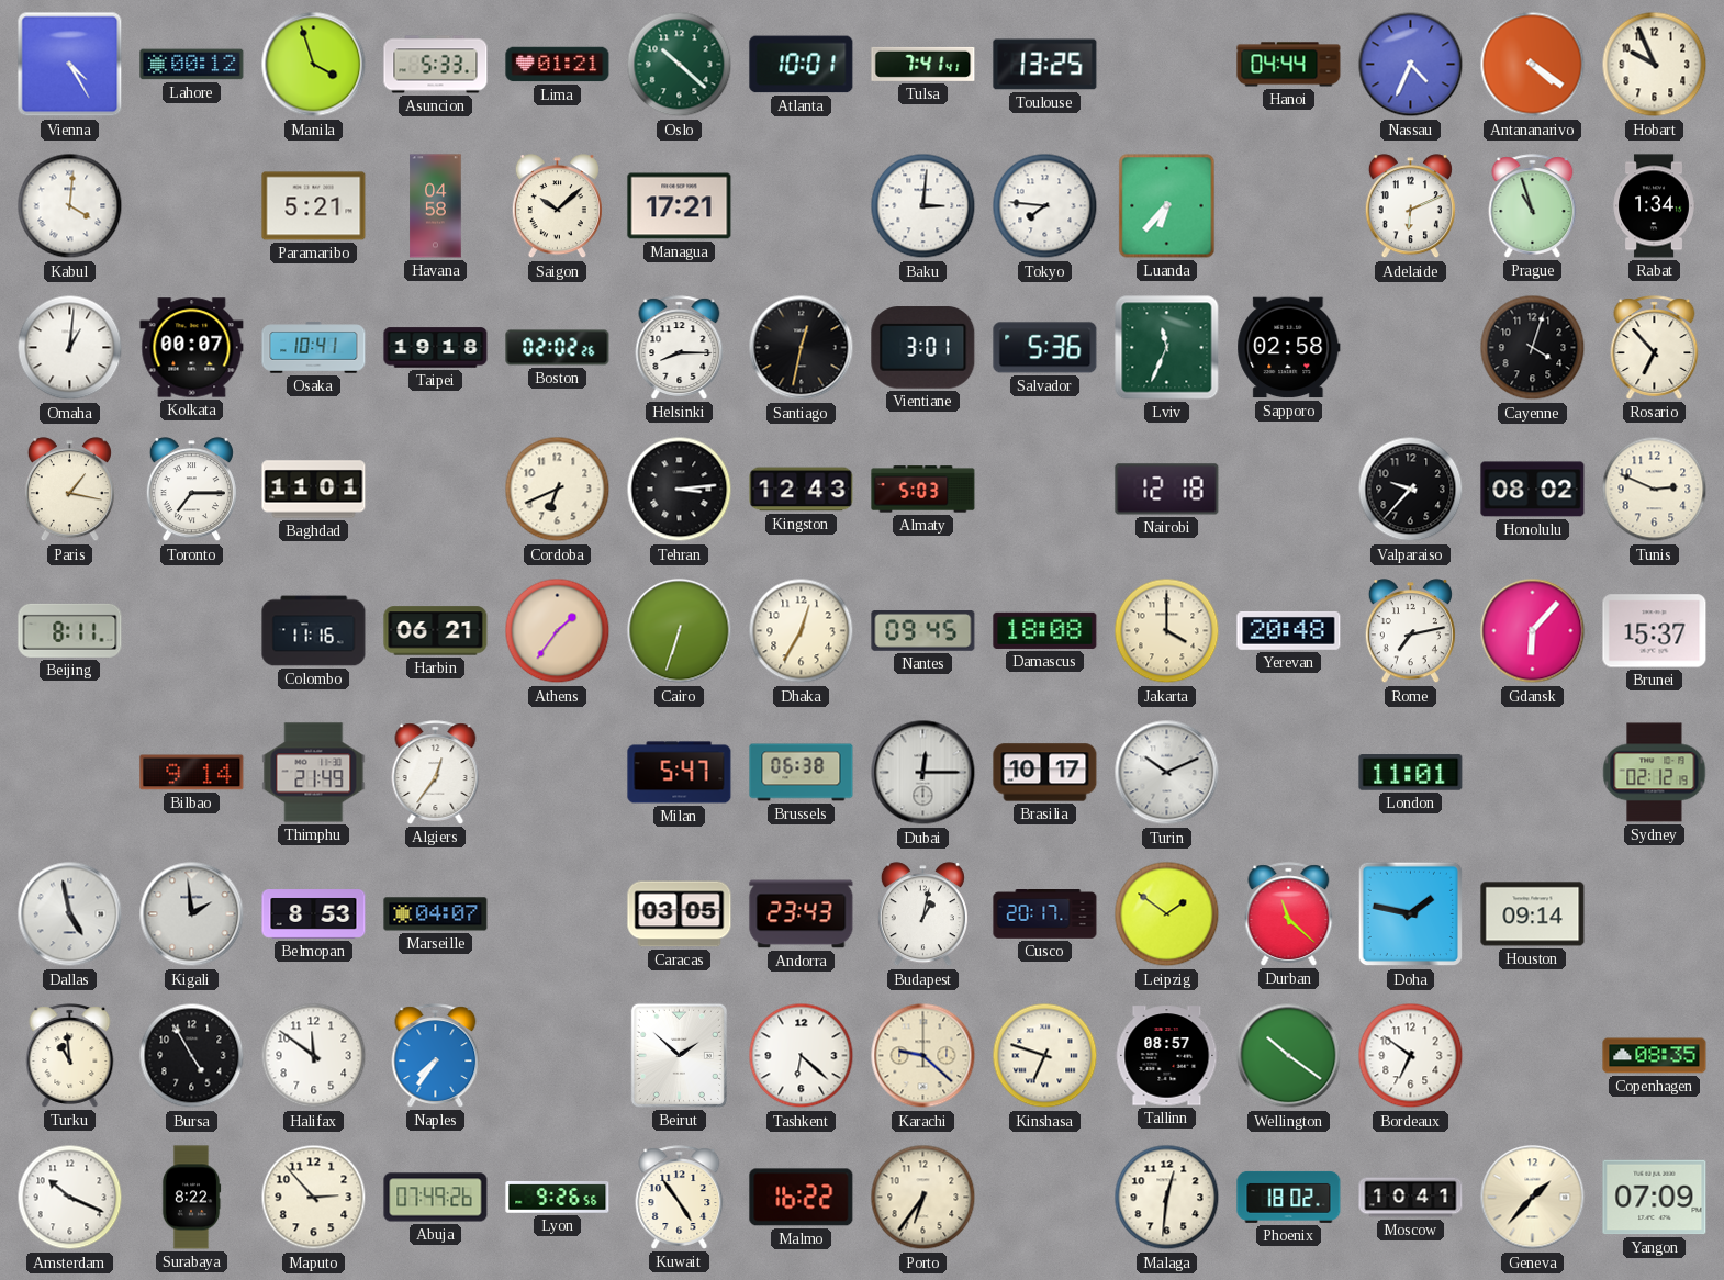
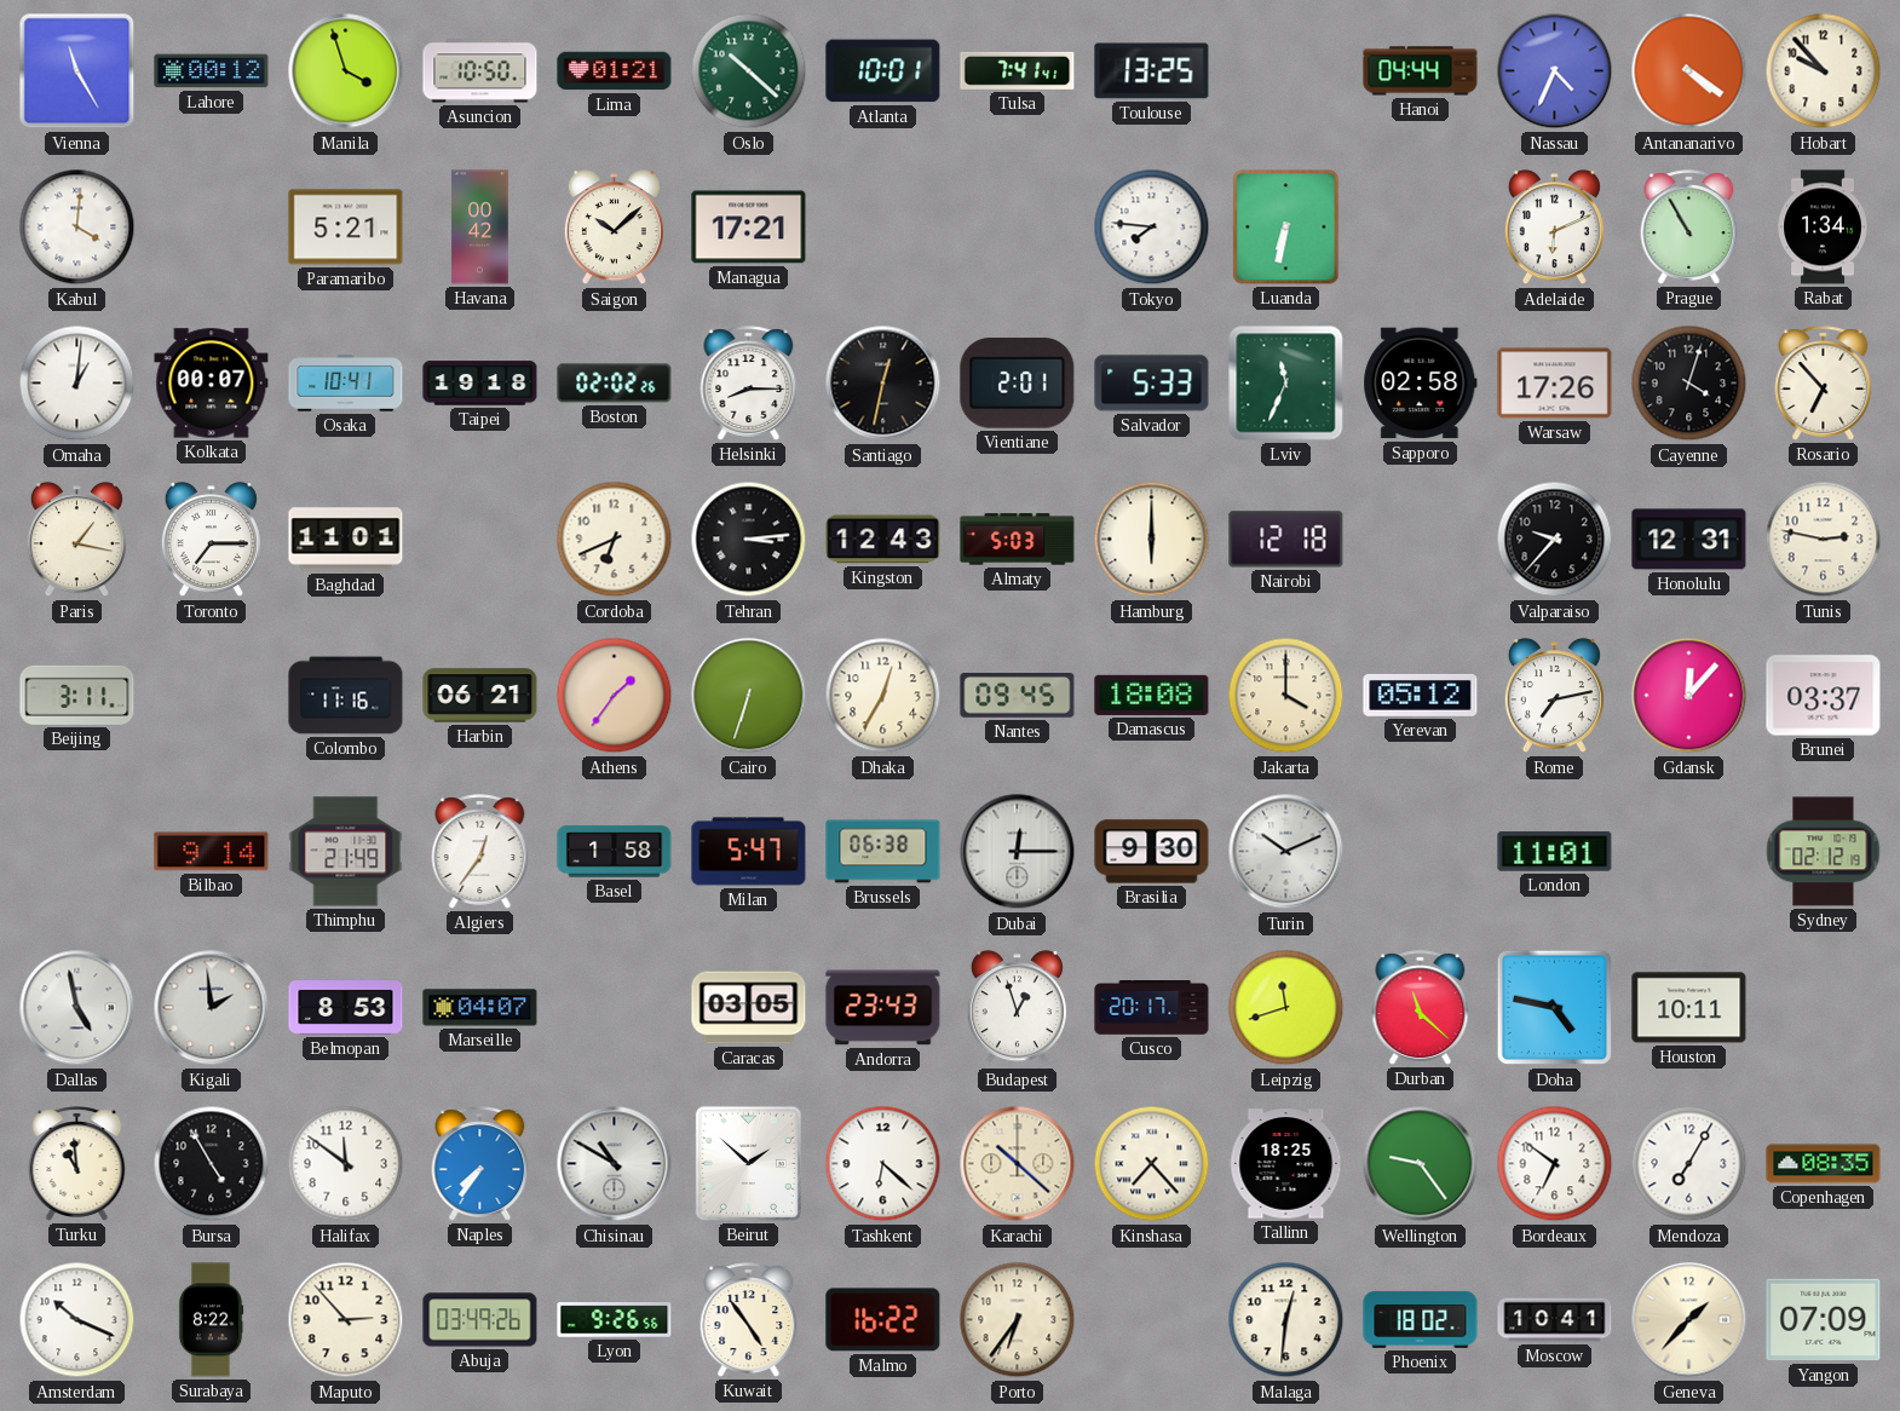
Vienna: 4:25 -> 11:25 (77, 71)
Asuncion: 5:33 -> 10:50 (480, 71)
Hobart: 9:56 -> 9:53 (1824, 71)
Havana: 04:58 -> 00:42 (480, 228)
Baku: 3:01 -> none (923, 206)
Luanda: 6:37 -> 6:32 (1286, 228)
Prague: 10:57 -> 10:55 (1689, 228)
Vientiane: 3:01 -> 2:01 (1018, 384)
Salvador: 5:36 -> 5:33 (1152, 384)
Warsaw: none -> 17:26 (1555, 384)
Hamburg: none -> 6:00 (1152, 540)
Honolulu: 08:02 -> 12:31 (1689, 540)
Tunis: 2:49 -> 2:47 (1824, 540)
Beijing: 8:11 -> 3:11 (77, 695)
Yerevan: 20:48 -> 05:12 (1421, 695)
Gdansk: 6:07 -> 12:07 (1689, 696)
Brunei: 15:37 -> 03:37 (1824, 696)
Basel: none -> 1:58 (615, 852)
Brasilia: 10:17 -> 9:30 (1152, 852)
Budapest: 1:02 -> 12:57 (1017, 1008)
Leipzig: 1:51 -> 11:42 (1286, 1008)
Doha: 1:47 -> 4:47 (1555, 1008)
Houston: 09:14 -> 10:11 (1689, 1008)
Chisinau: none -> 10:50 (615, 1164)
Karachi: 9:22 -> 10:22 (1018, 1164)
Kinshasa: 6:48 -> 7:23 (1152, 1164)
Tallinn: 08:57 -> 18:25 (1286, 1164)
Wellington: 10:21 -> 9:24 (1421, 1164)
Mendoza: none -> 7:05 (1689, 1164)
Abuja: 07:49 -> 03:49 (480, 1320)
